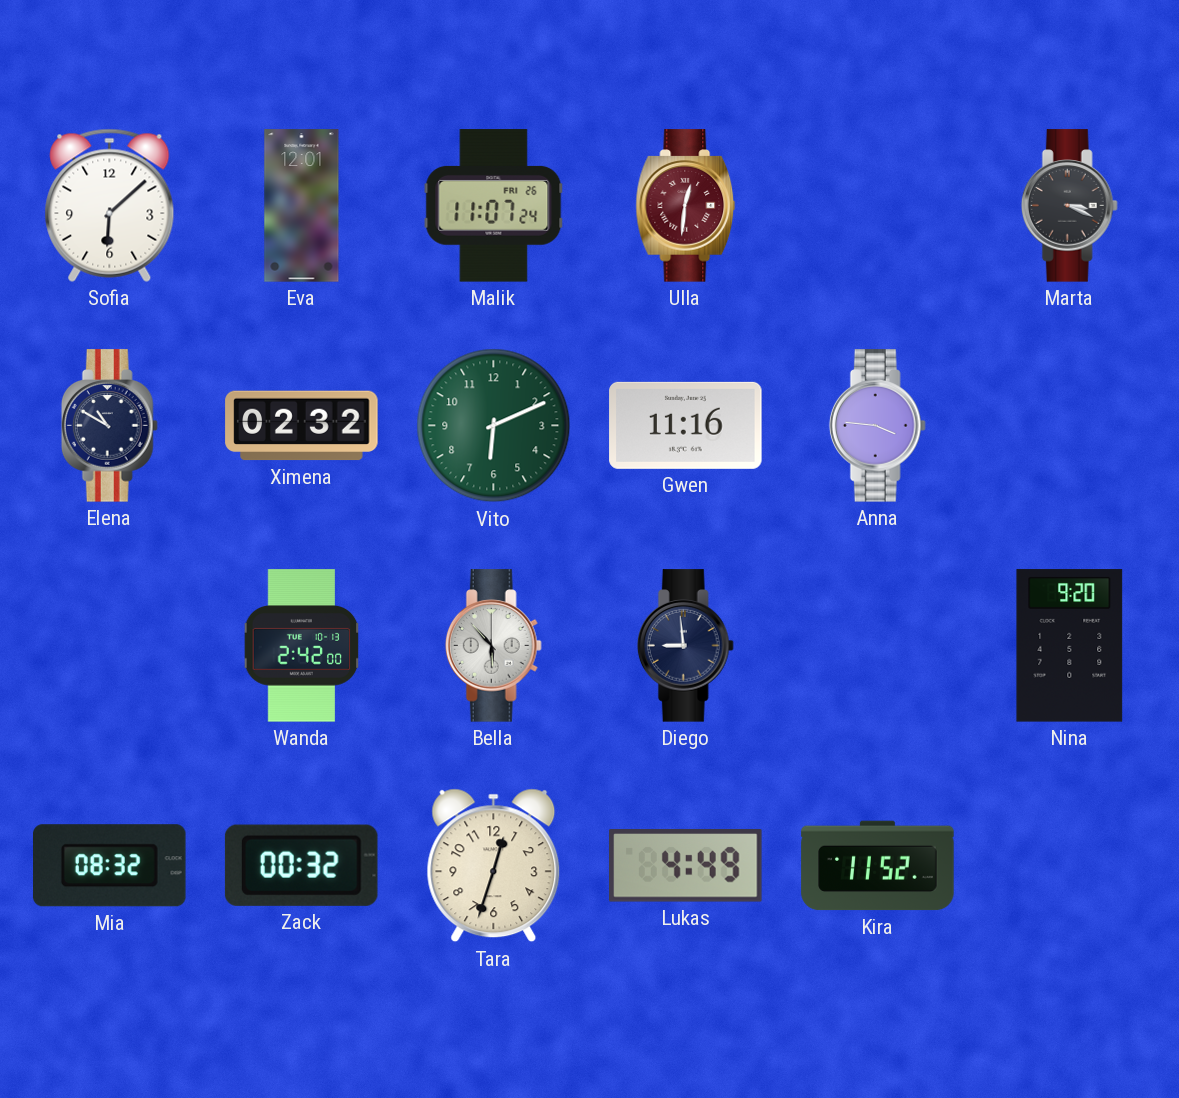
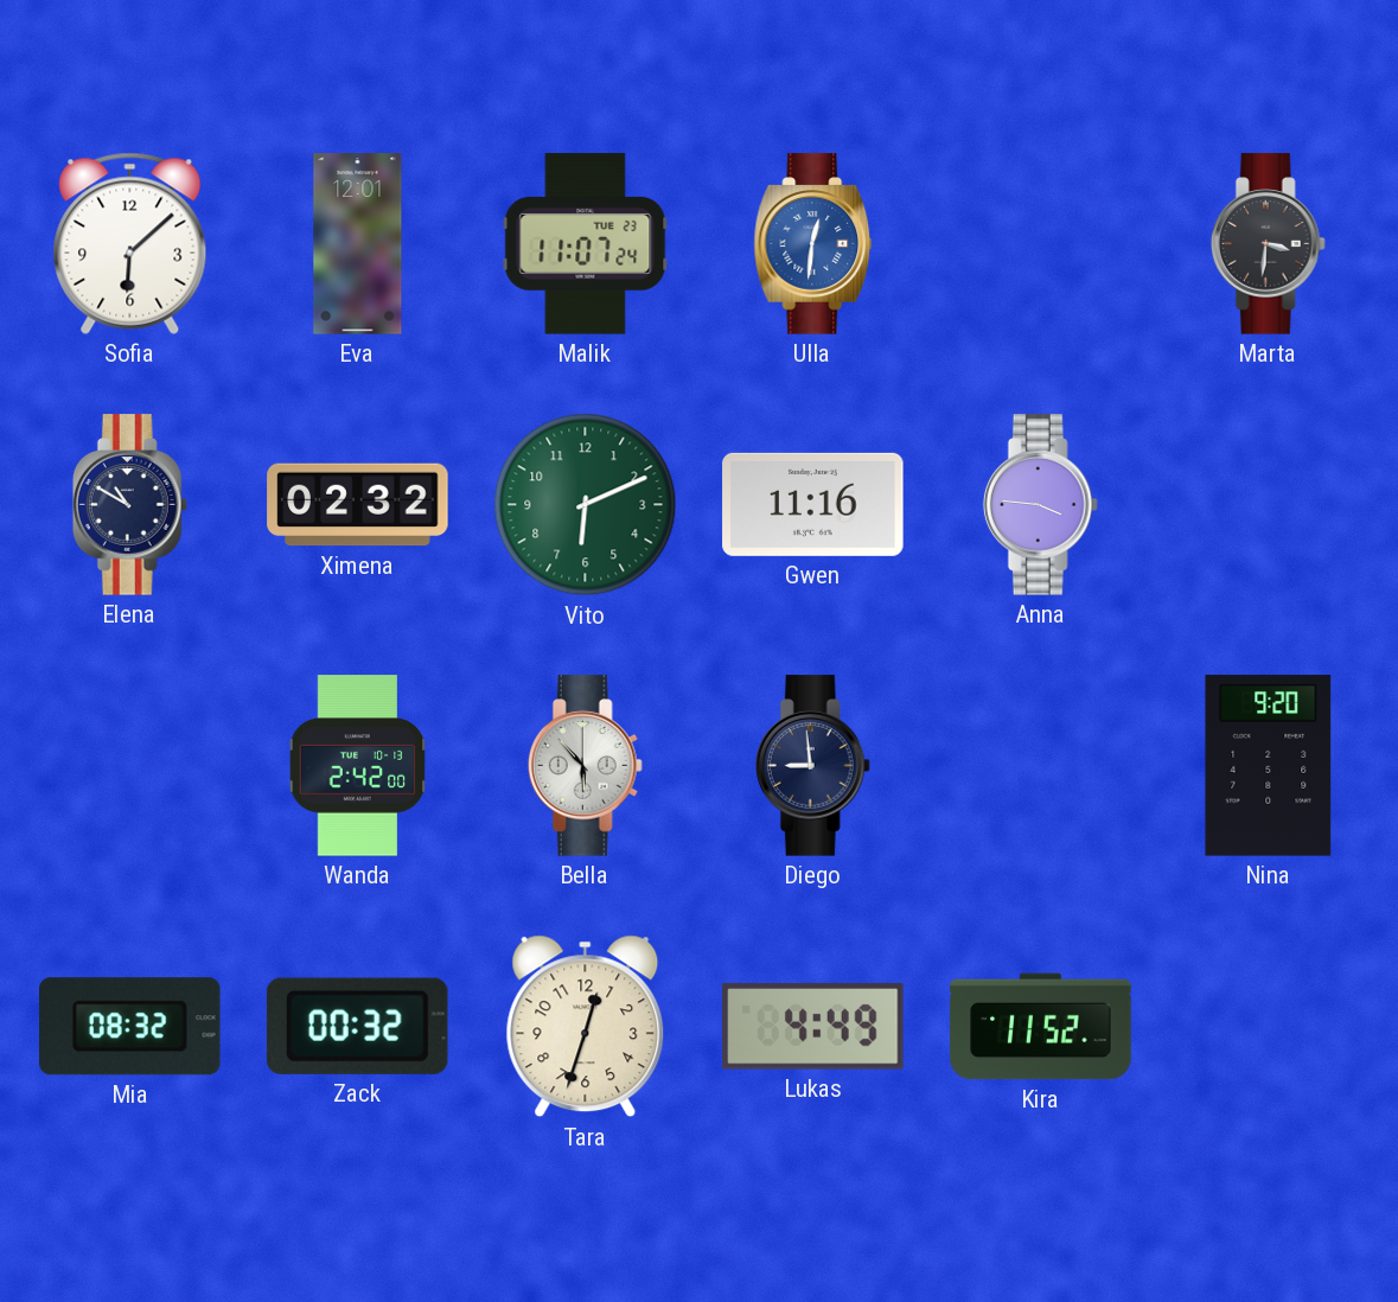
Malik date: FRI 26 -> TUE 23 (586, 244)
Ulla dial: burgundy -> blue (813, 244)
Marta: 3:19 -> 3:31 (1268, 244)
